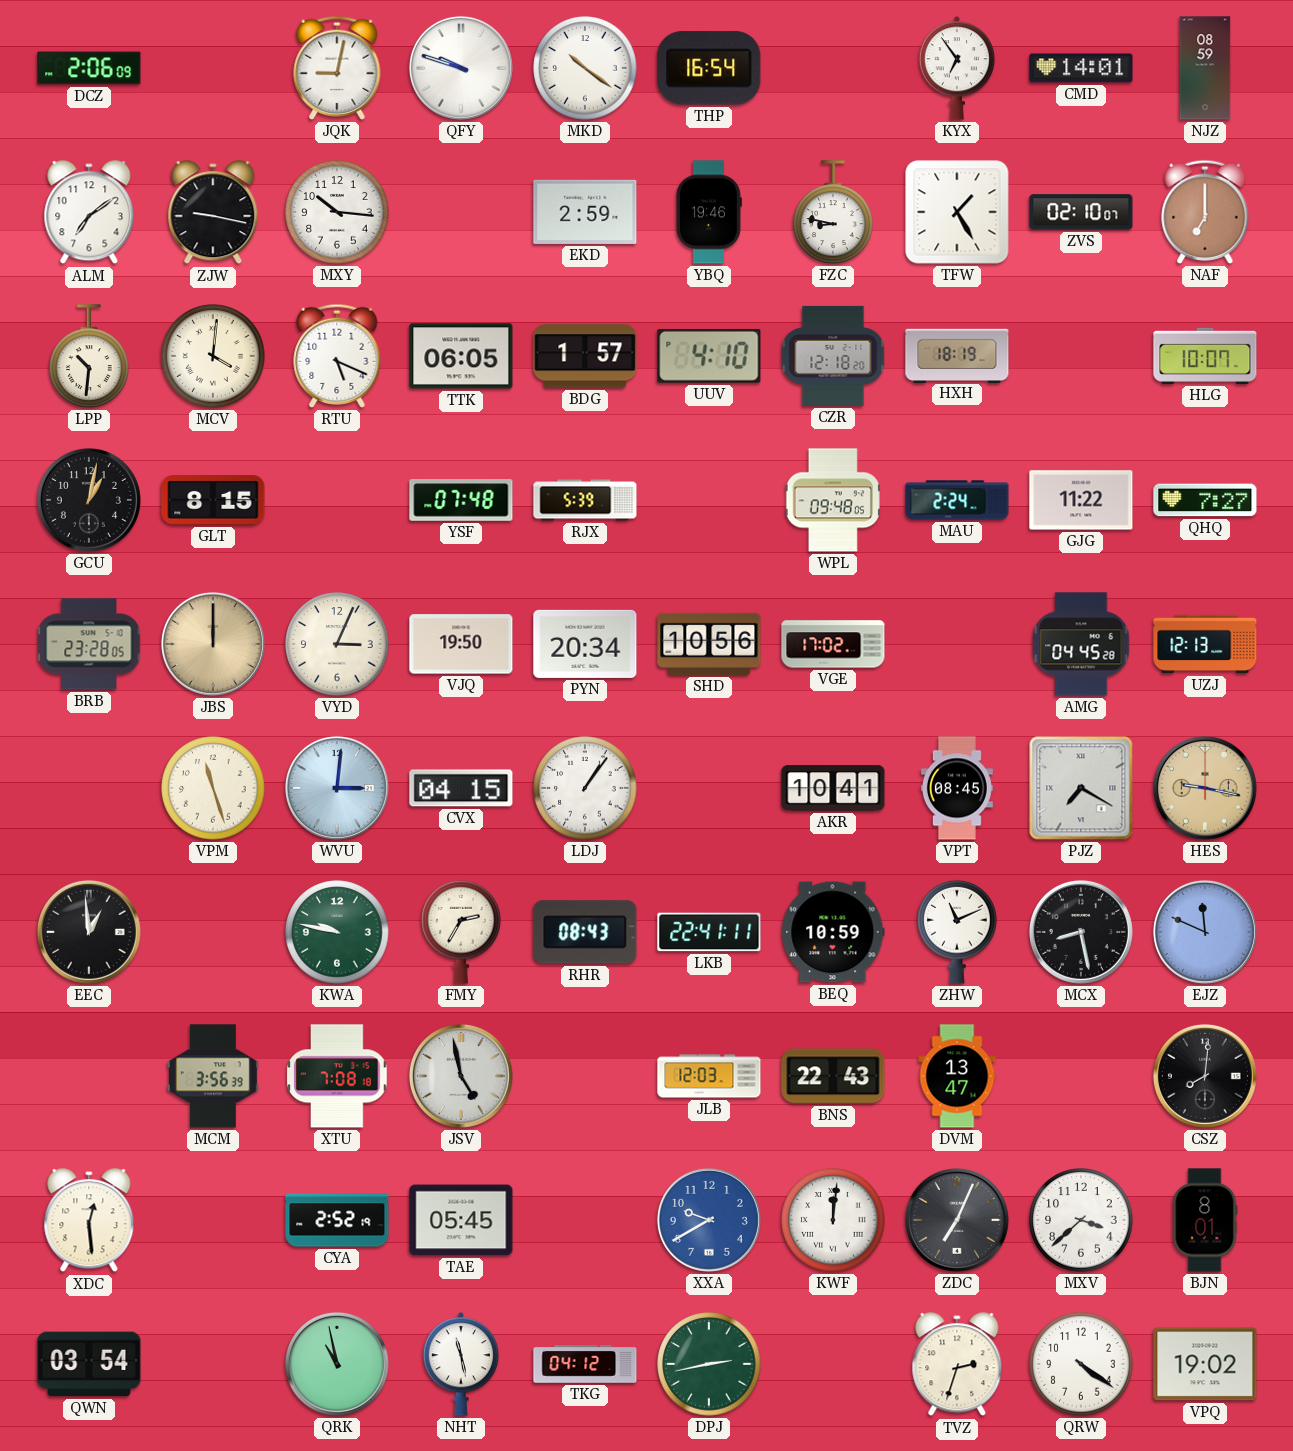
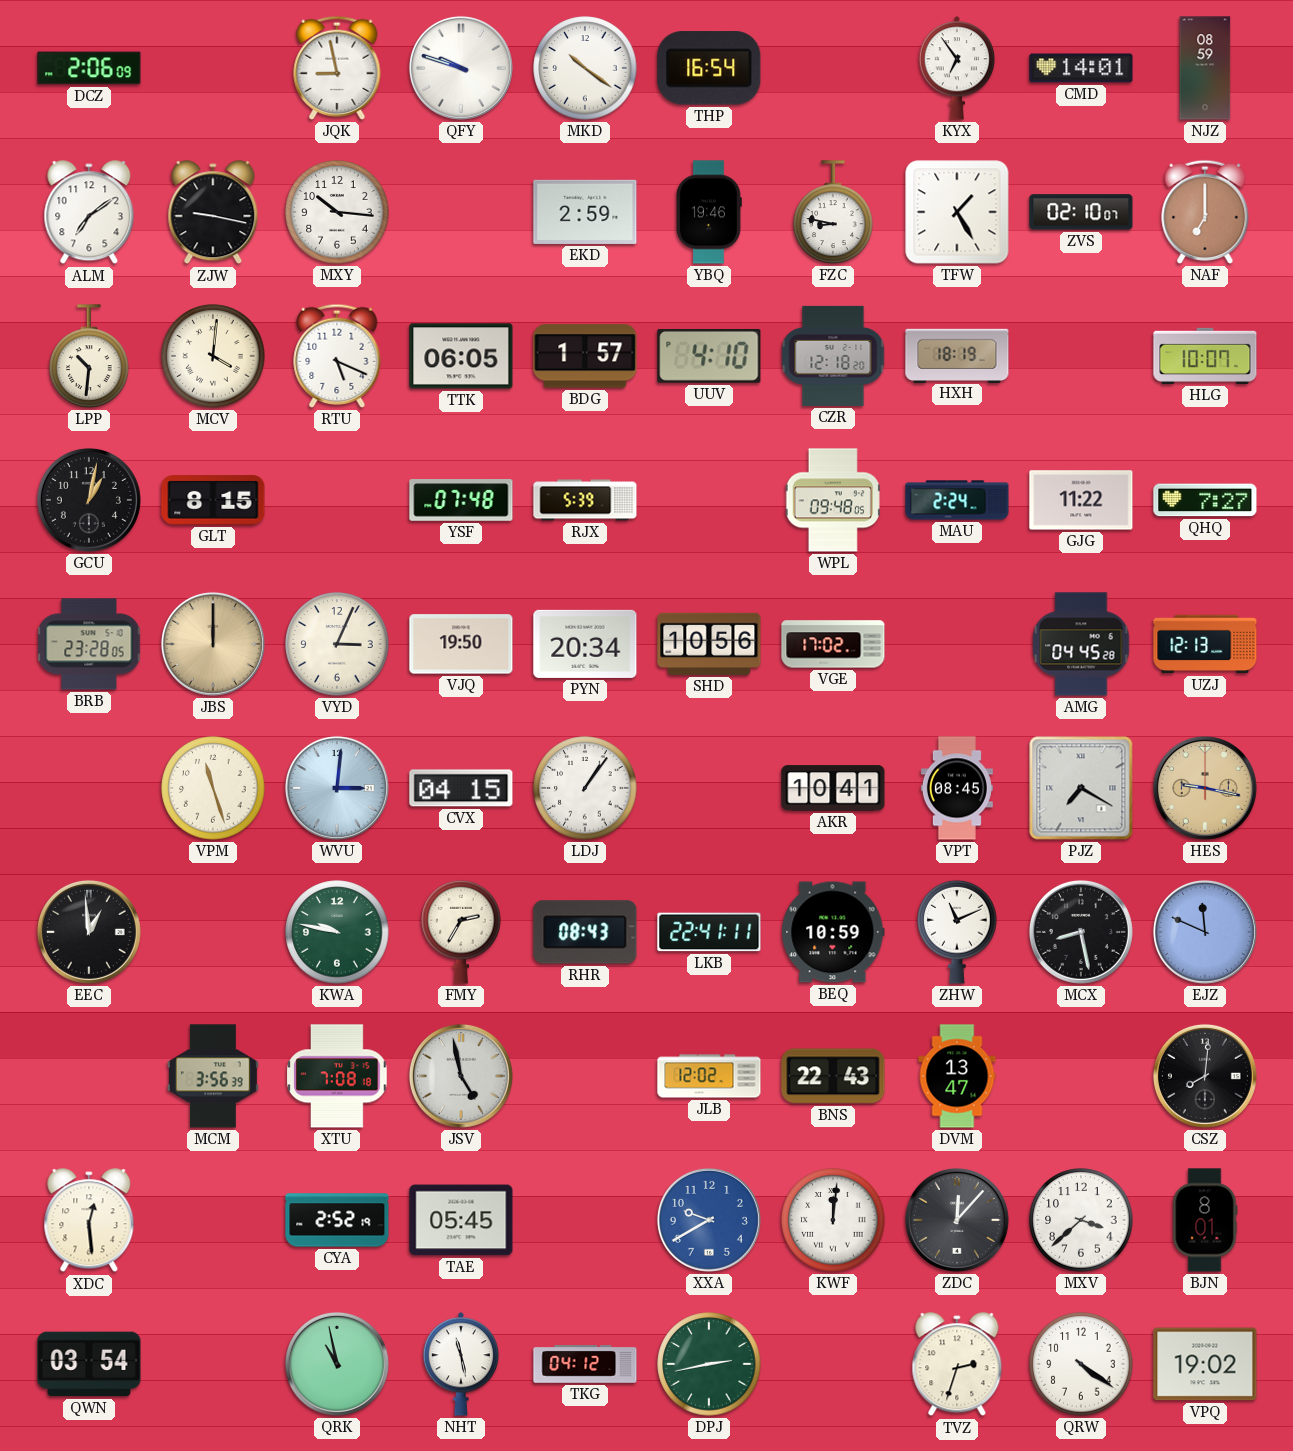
JQK: 9:02 -> 8:58 (337, 68)
JLB: 12:03 -> 12:02 (709, 1076)
ZDC: 7:04 -> 12:07 (957, 1220)
